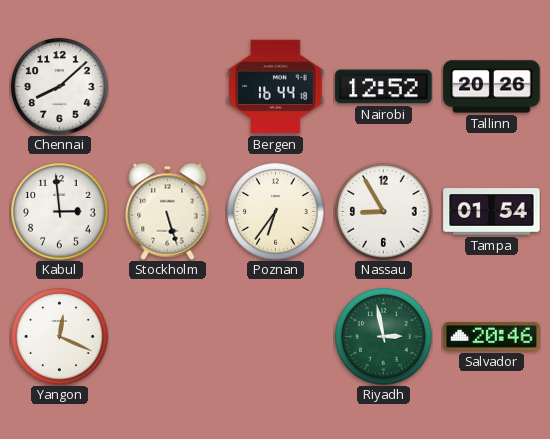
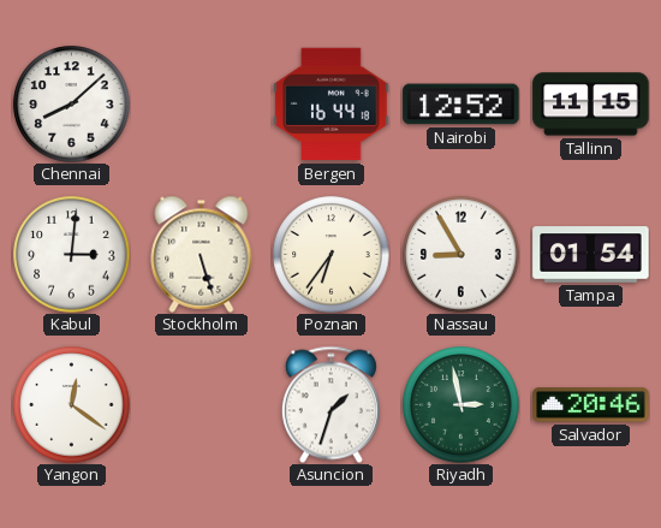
Tallinn: 20:26 -> 11:15 (591, 105)
Kabul: 2:59 -> 3:01 (72, 255)
Yangon: 12:19 -> 12:21 (72, 405)
Asuncion: none -> 1:33 (330, 404)
